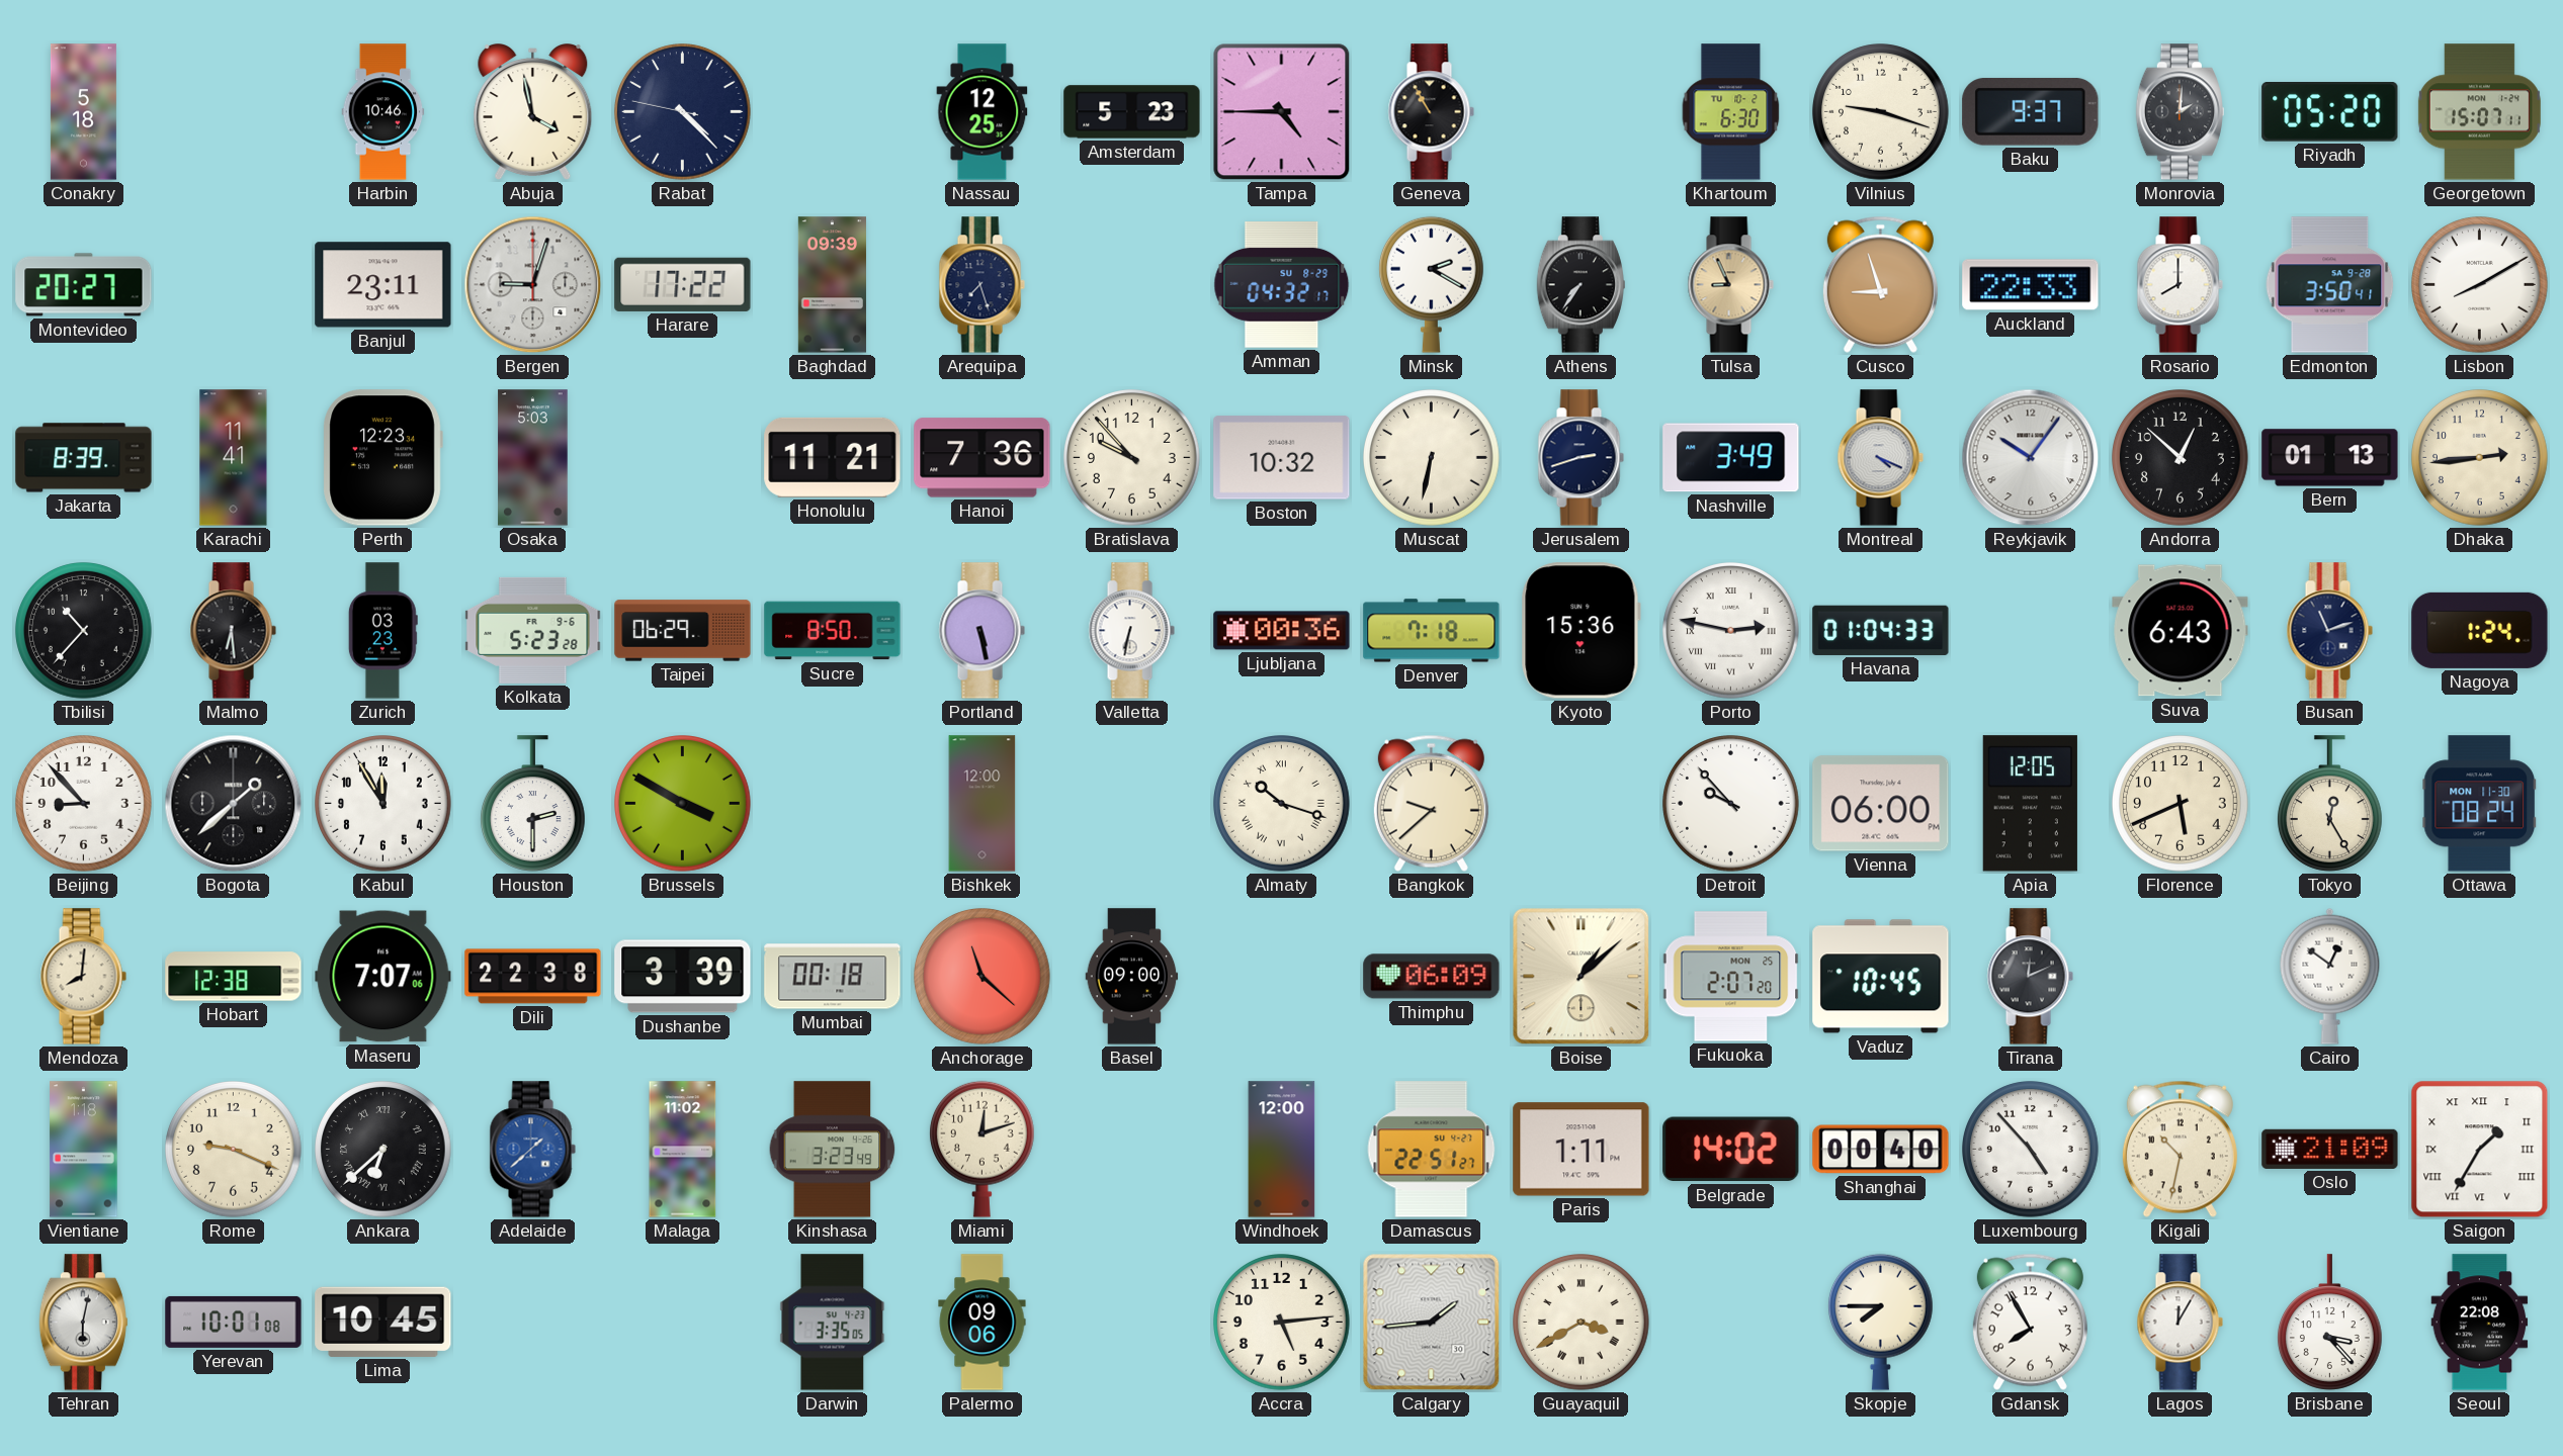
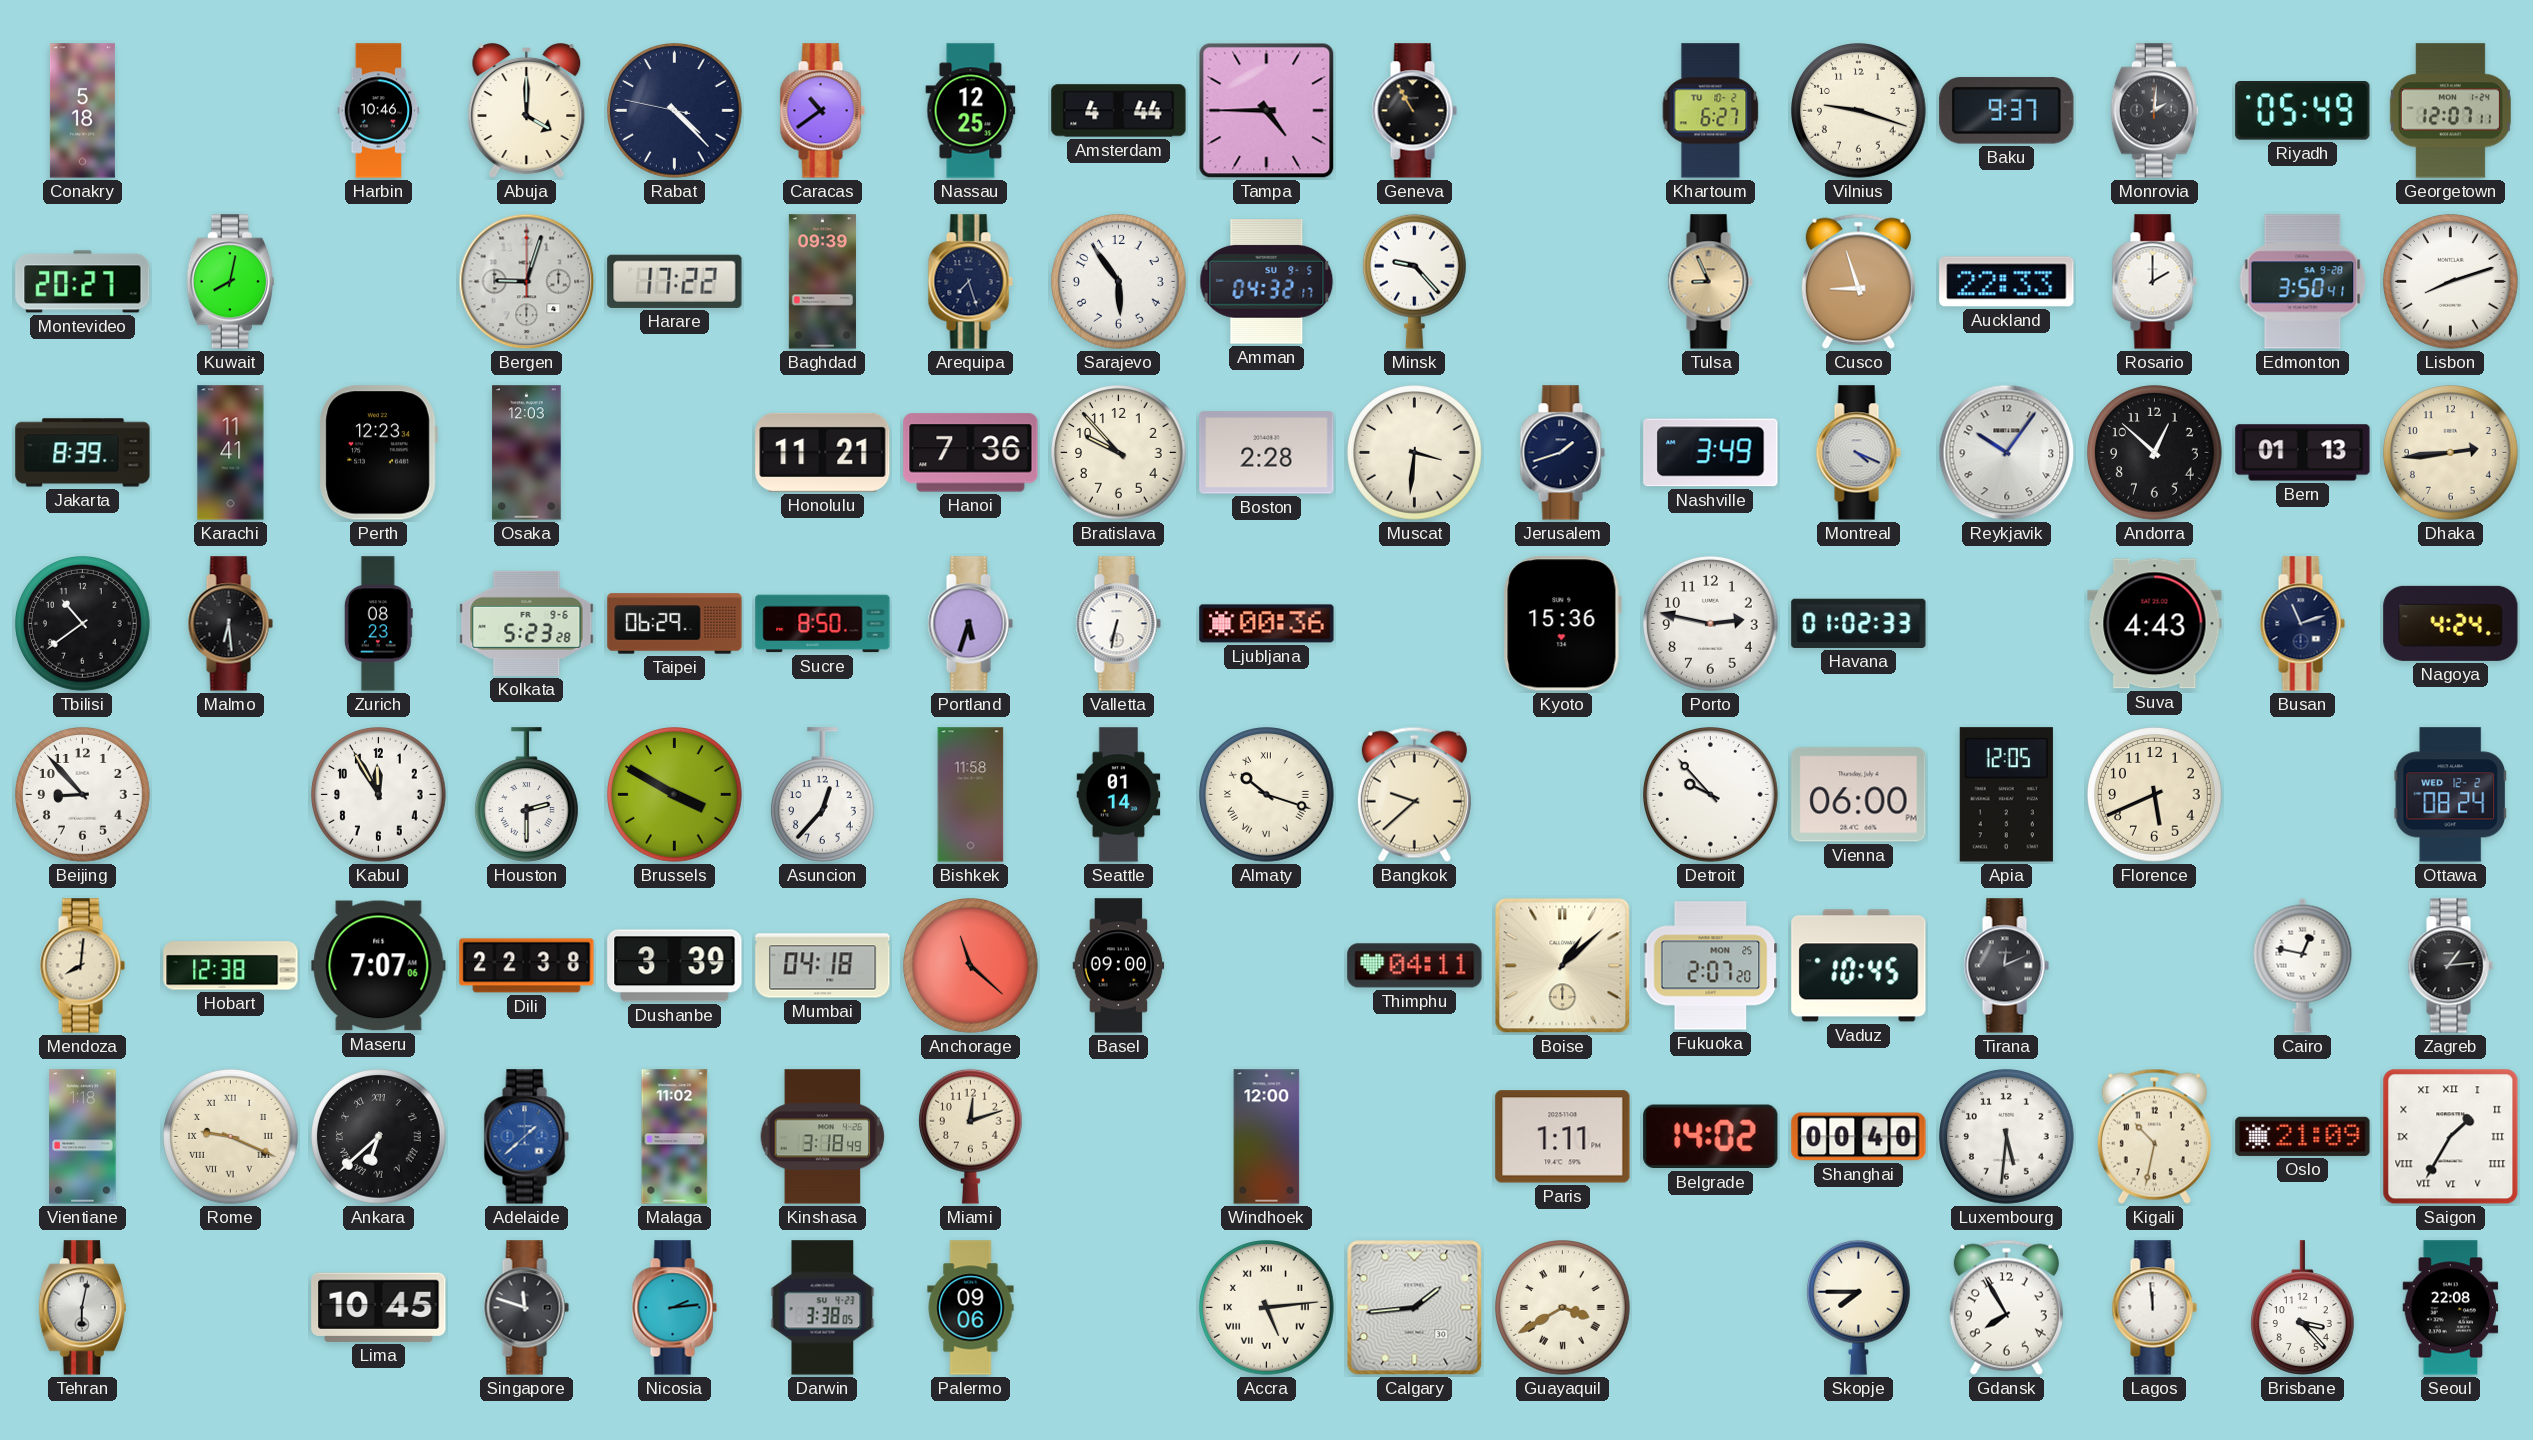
Abuja: 3:58 -> 4:00 (527, 111)
Caracas: none -> 10:39 (822, 111)
Amsterdam: 5:23 -> 4:44 (1119, 111)
Khartoum: 6:30 -> 6:27 (1711, 111)
Riyadh: 05:20 -> 05:49 (2303, 111)
Georgetown: 15:07 -> 12:07 (2450, 111)
Kuwait: none -> 8:02 (230, 282)
Banjul: 23:11 -> none (383, 285)
Sarajevo: none -> 5:54 (1119, 282)
Amman date: SU 8-29 -> SU 9-5 (1267, 282)
Minsk: 2:20 -> 9:23 (1414, 281)
Athens: 7:36 -> none (1580, 285)
Rosario: 8:00 -> 2:00 (2154, 282)
Lisbon: 8:10 -> 8:12 (2451, 282)
Osaka: 5:03 -> 12:03 (527, 453)
Boston: 10:32 -> 2:28 (1267, 453)
Muscat: 6:32 -> 3:31 (1415, 453)
Jerusalem: 2:42 -> 1:42 (1562, 453)
Tbilisi: 10:37 -> 10:39 (83, 624)
Zurich: 03:23 -> 08:23 (378, 624)
Portland: 5:28 -> 5:33 (970, 624)
Denver: 7:18 -> none (1432, 631)
Porto numerals: Roman -> Arabic (1711, 624)
Havana: 01:04 -> 01:02 (1859, 623)
Suva: 6:43 -> 4:43 (2155, 624)
Nagoya: 1:24 -> 4:24 (2451, 623)
Bogota: 1:38 -> none (234, 804)
Asuncion: none -> 12:37 (822, 795)
Bishkek: 12:00 -> 11:58 (971, 795)
Seattle: none -> 01:14 (1119, 795)
Tokyo: 12:25 -> none (2329, 804)
Ottawa date: MON 11-30 -> WED 12-2 (2450, 795)
Mumbai: 00:18 -> 04:18 (823, 966)
Thimphu: 06:09 -> 04:11 (1415, 966)
Cairo: 12:51 -> 12:47 (2303, 965)
Zagreb: none -> 1:14 (2450, 966)
Rome numerals: Arabic -> Roman (231, 1137)
Kinshasa: 3:23 -> 3:18 (823, 1137)
Damascus: 22:51 -> none (1432, 1150)
Luxembourg: 4:53 -> 5:31 (2007, 1137)
Yerevan: 10:01 -> none (234, 1322)
Singapore: none -> 11:48 (526, 1308)
Nicosia: none -> 2:14 (674, 1308)
Darwin: 3:35 -> 3:38 (823, 1308)
Accra numerals: Arabic -> Roman (1267, 1308)
Lagos: 12:05 -> 11:59 (2154, 1308)
